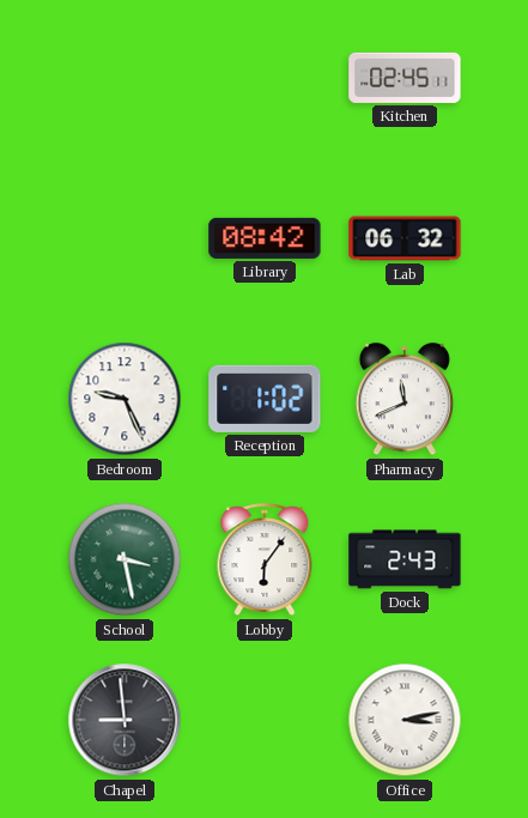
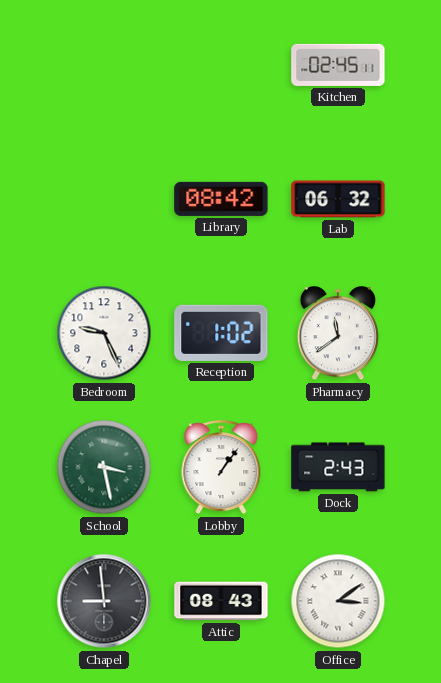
Pharmacy: 11:41 -> 11:39 (338, 334)
Lobby: 6:06 -> 1:06 (221, 468)
Attic: none -> 08:43 (221, 601)
Office: 3:13 -> 3:09 (338, 601)
